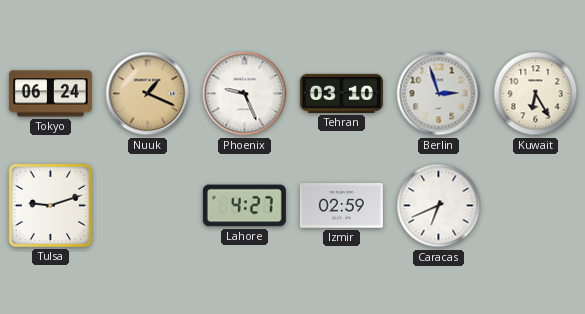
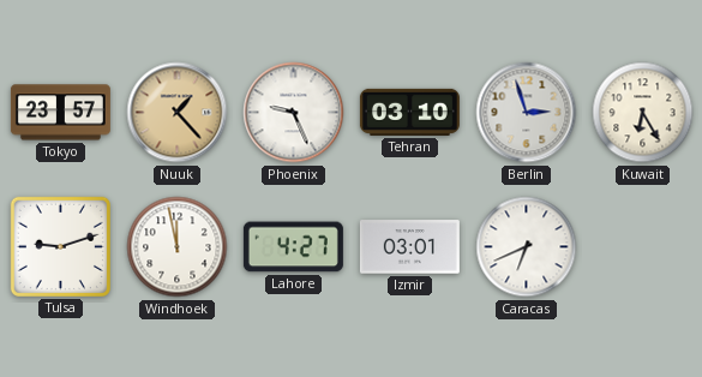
Tokyo: 06:24 -> 23:57 (60, 113)
Nuuk: 1:19 -> 1:23 (178, 113)
Windhoek: none -> 11:58 (178, 247)
Izmir: 02:59 -> 03:01 (409, 247)
